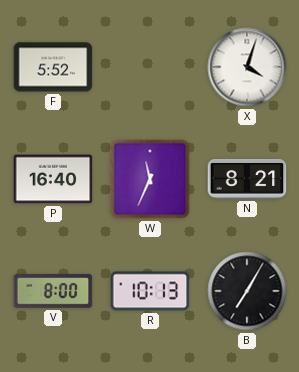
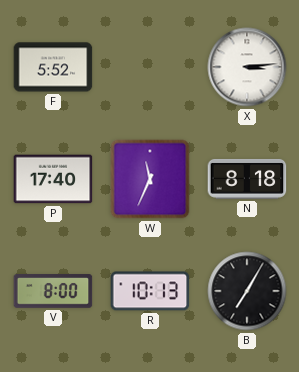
X: 4:03 -> 3:14 (247, 67)
P: 16:40 -> 17:40 (53, 179)
N: 8:21 -> 8:18 (247, 179)
